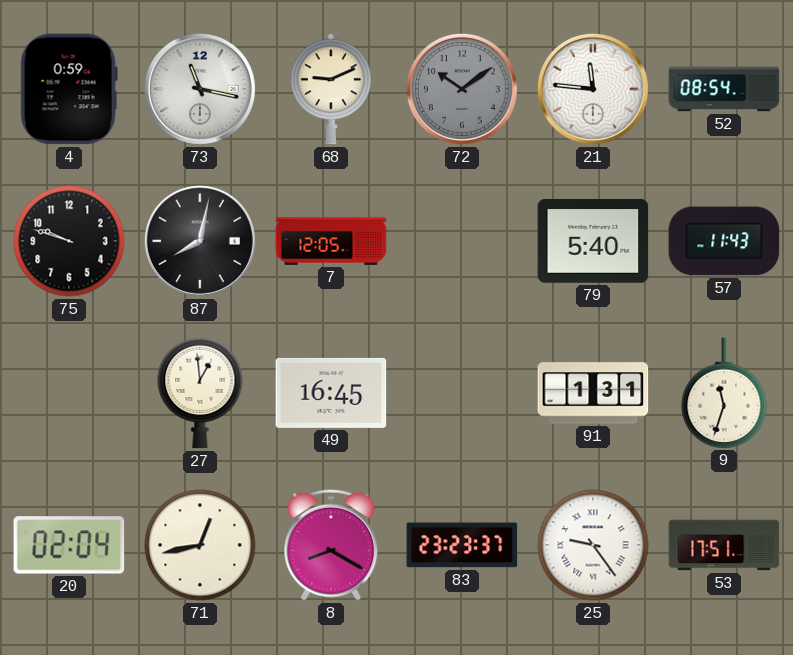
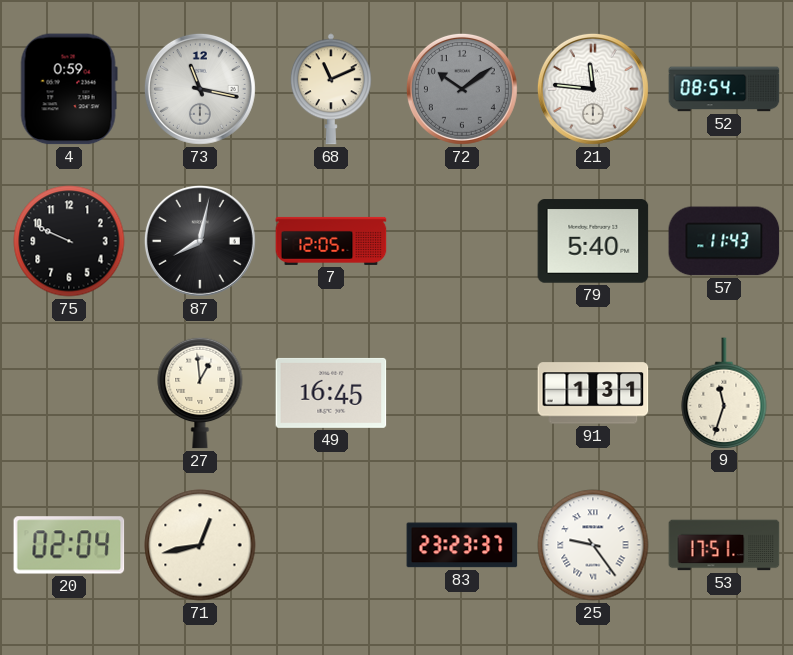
68: 9:11 -> 11:11 (331, 89)
75: 9:48 -> 9:49 (69, 241)
8: 8:20 -> none (331, 545)
